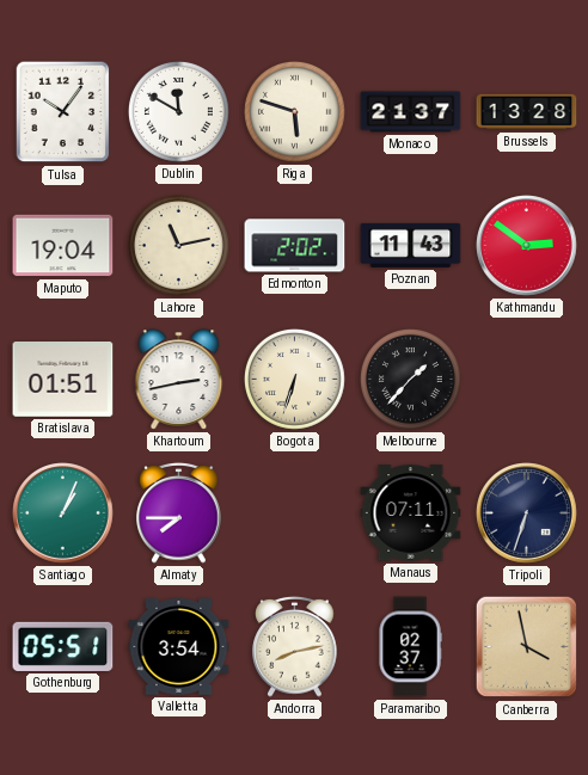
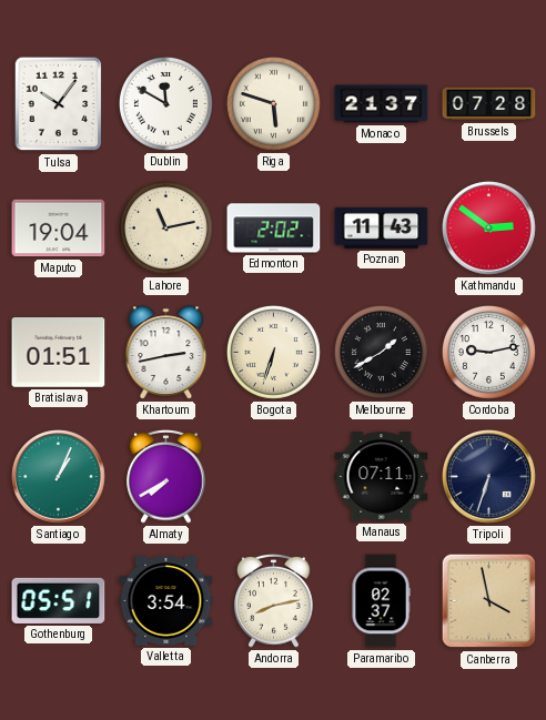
Brussels: 13:28 -> 07:28 (489, 104)
Melbourne: 1:37 -> 1:40 (381, 352)
Cordoba: none -> 9:13 (488, 352)
Almaty: 7:45 -> 7:40 (166, 477)
